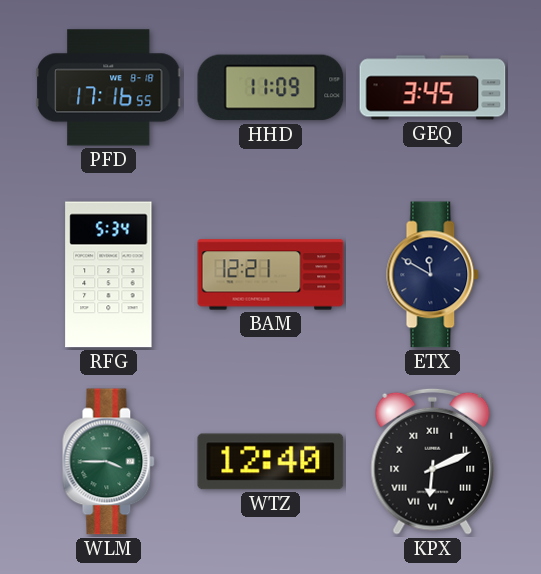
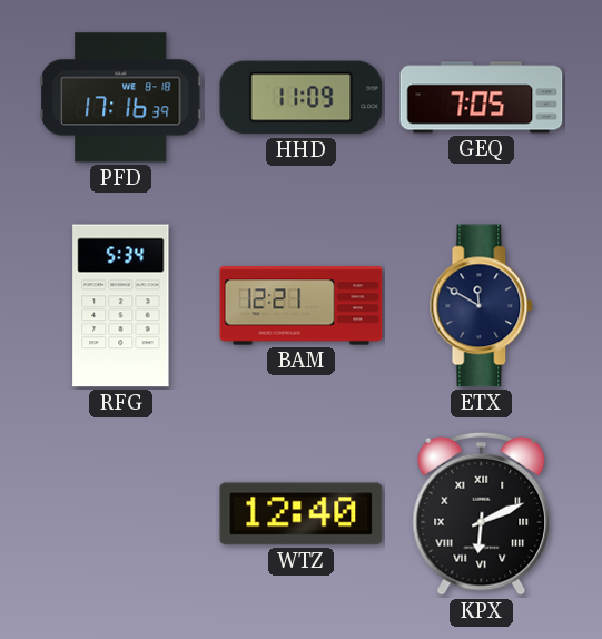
PFD: 17:16:55 -> 17:16:39 (121, 98)
GEQ: 3:45 -> 7:05 (482, 98)
WLM: 3:45 -> none (109, 462)
